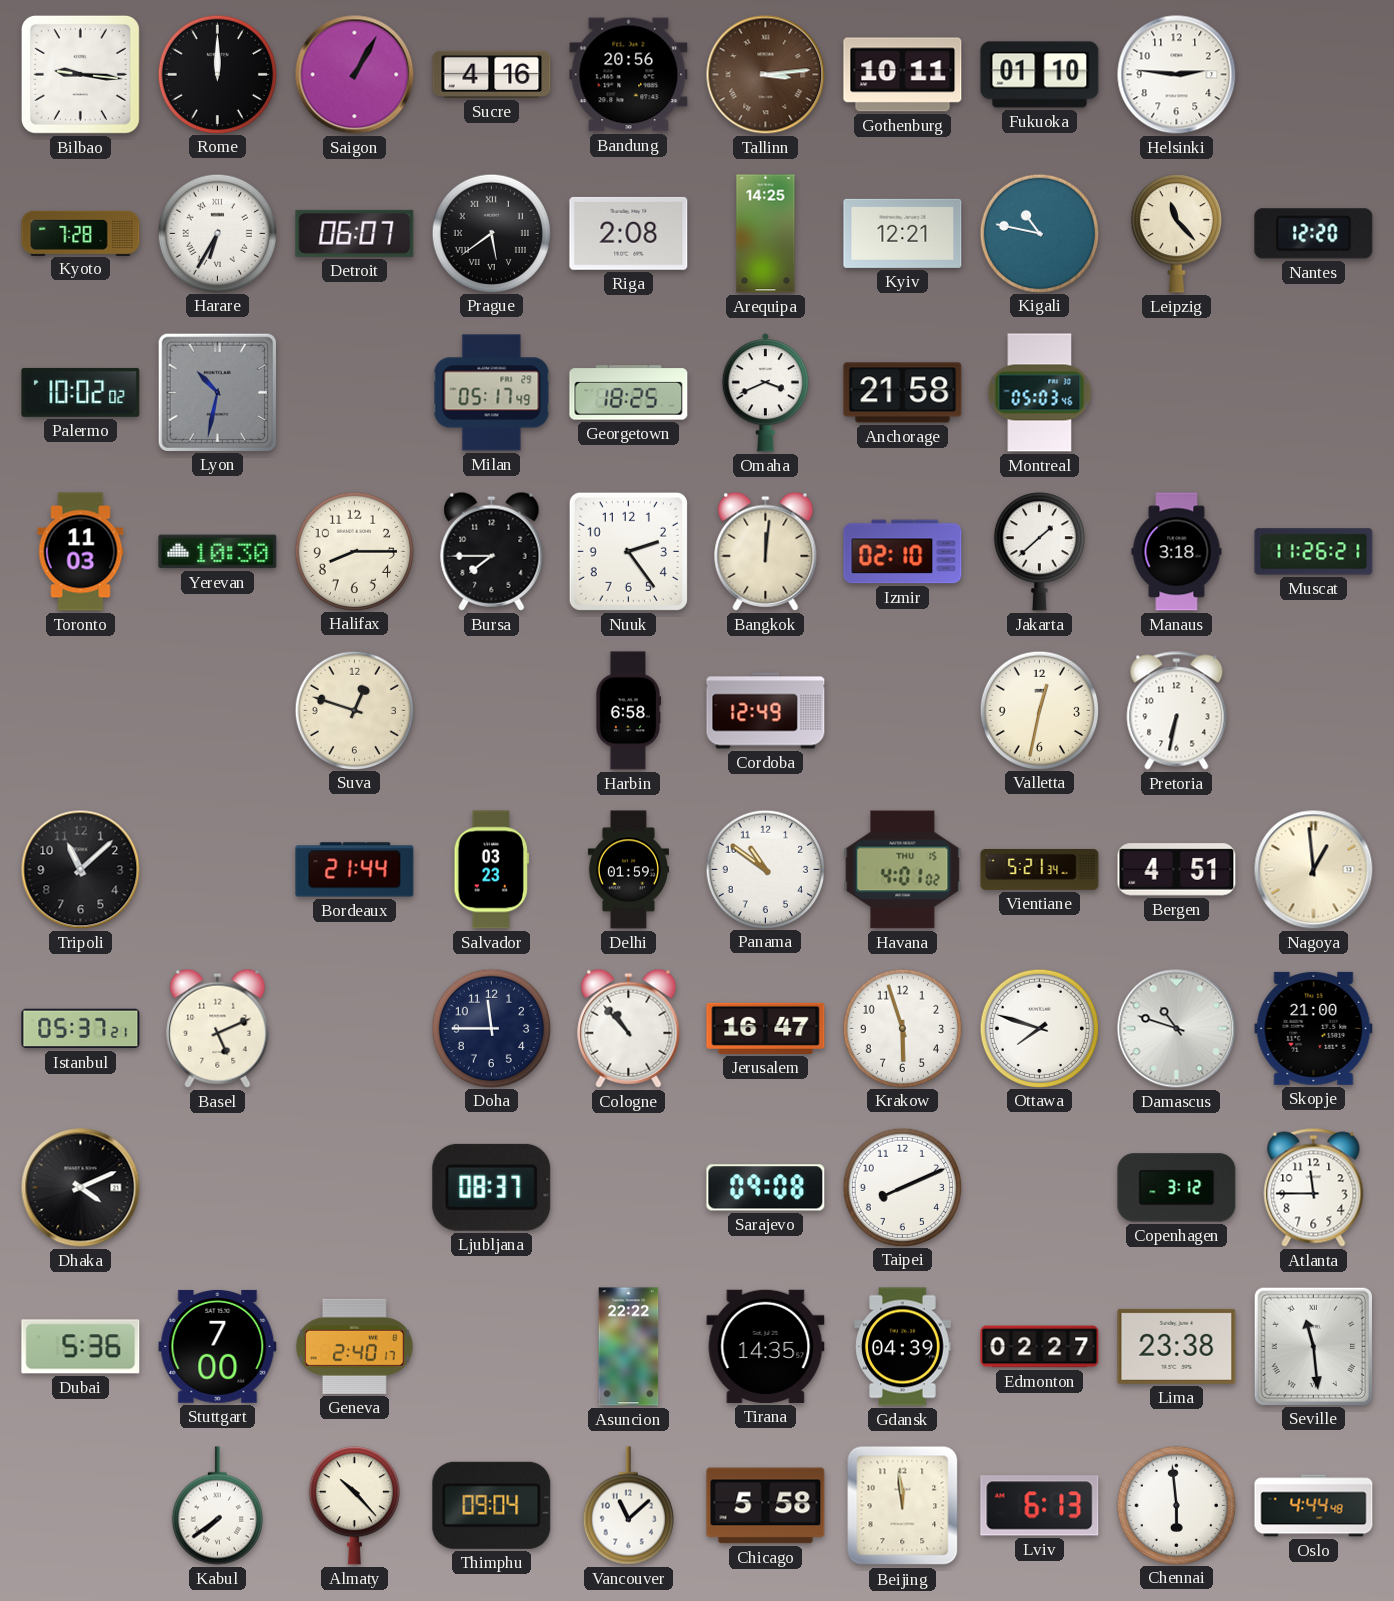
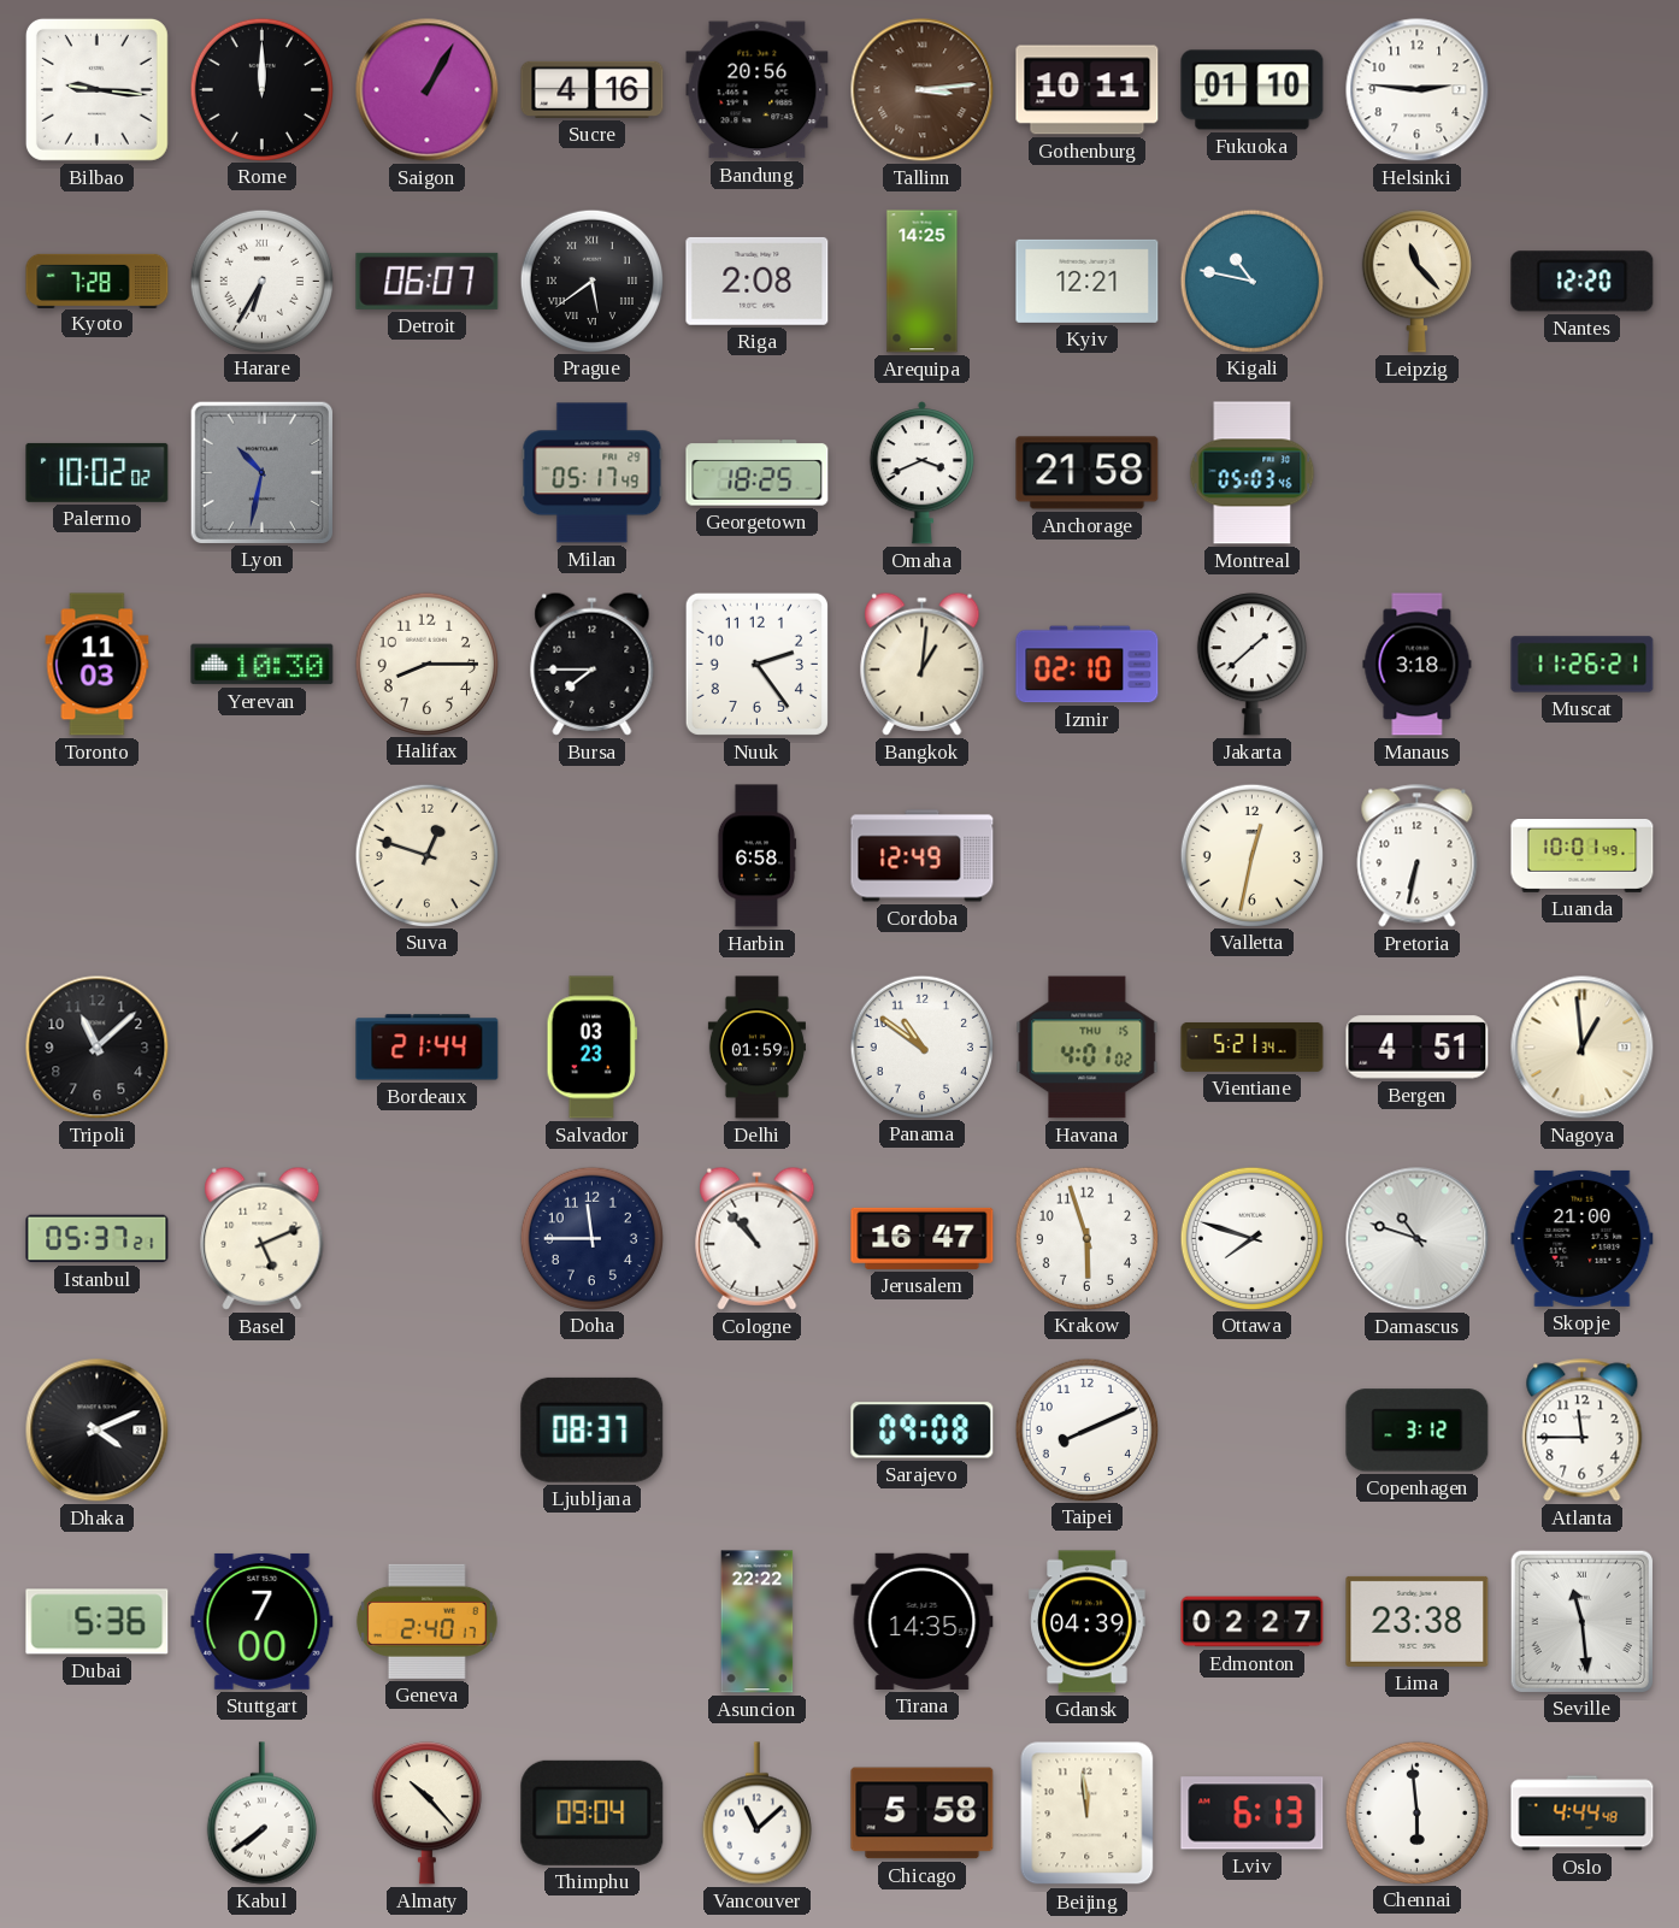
Bangkok: 12:01 -> 1:01 (923, 664)
Luanda: none -> 10:01 (1583, 856)
